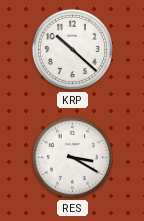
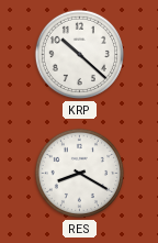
RES: 3:20 -> 8:20 (79, 173)
